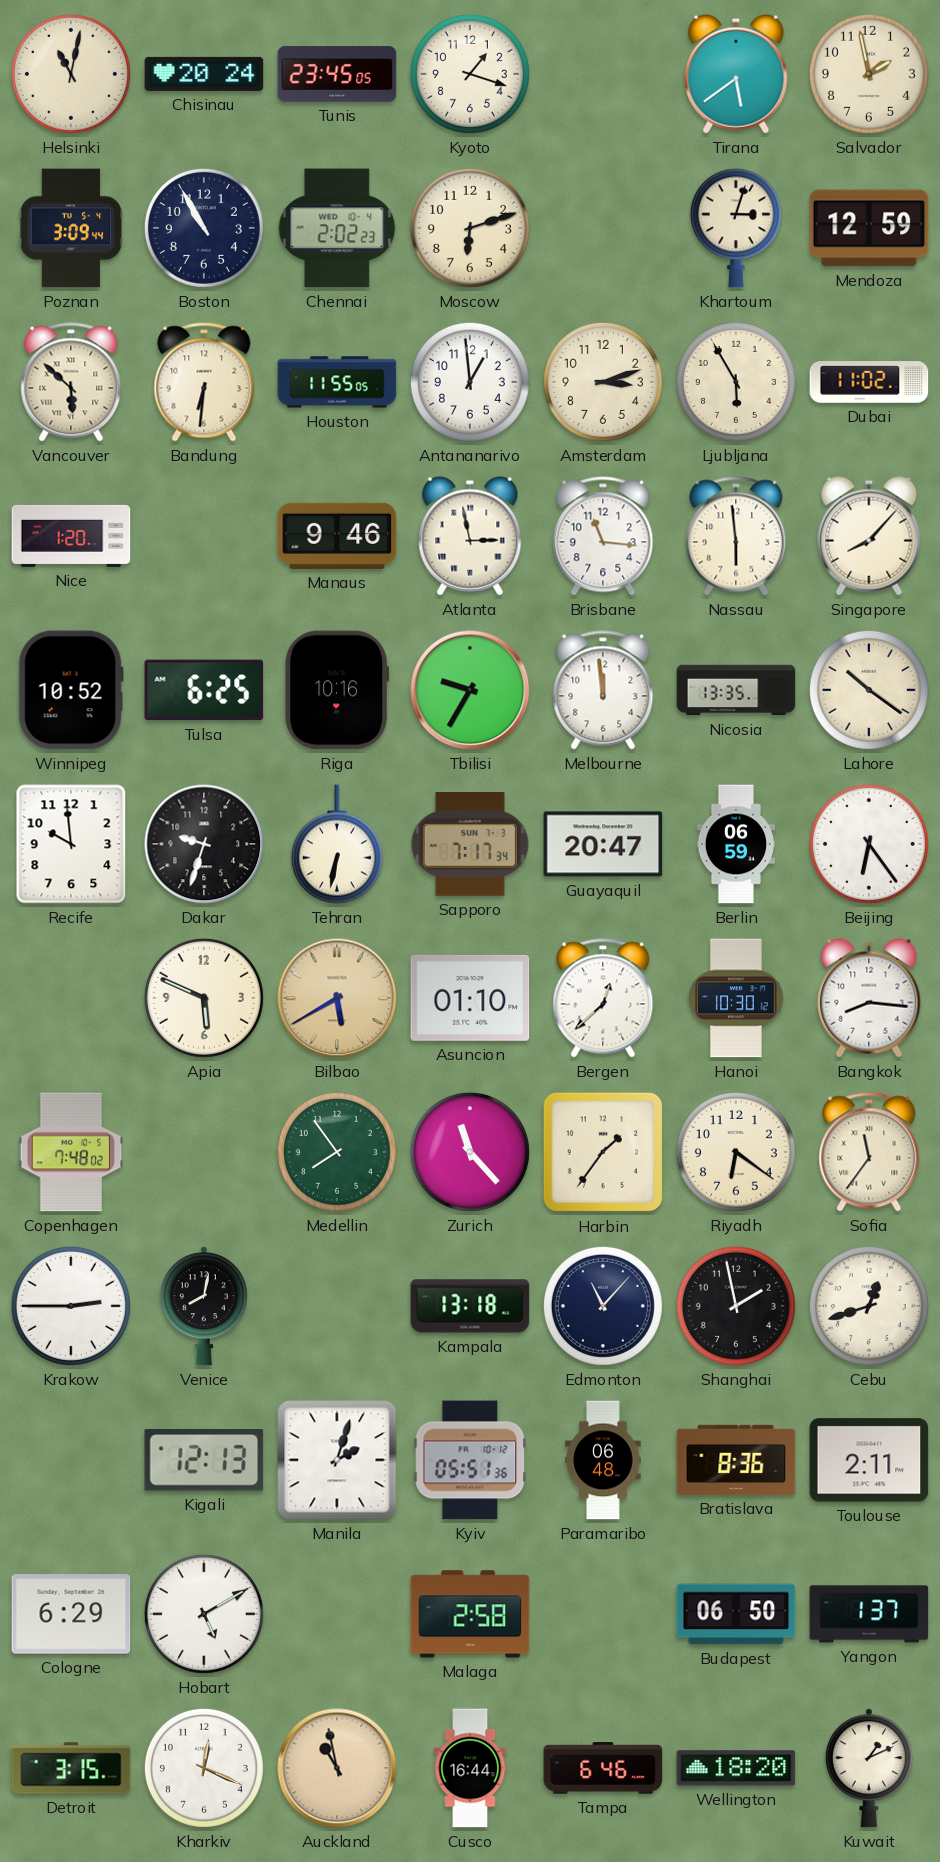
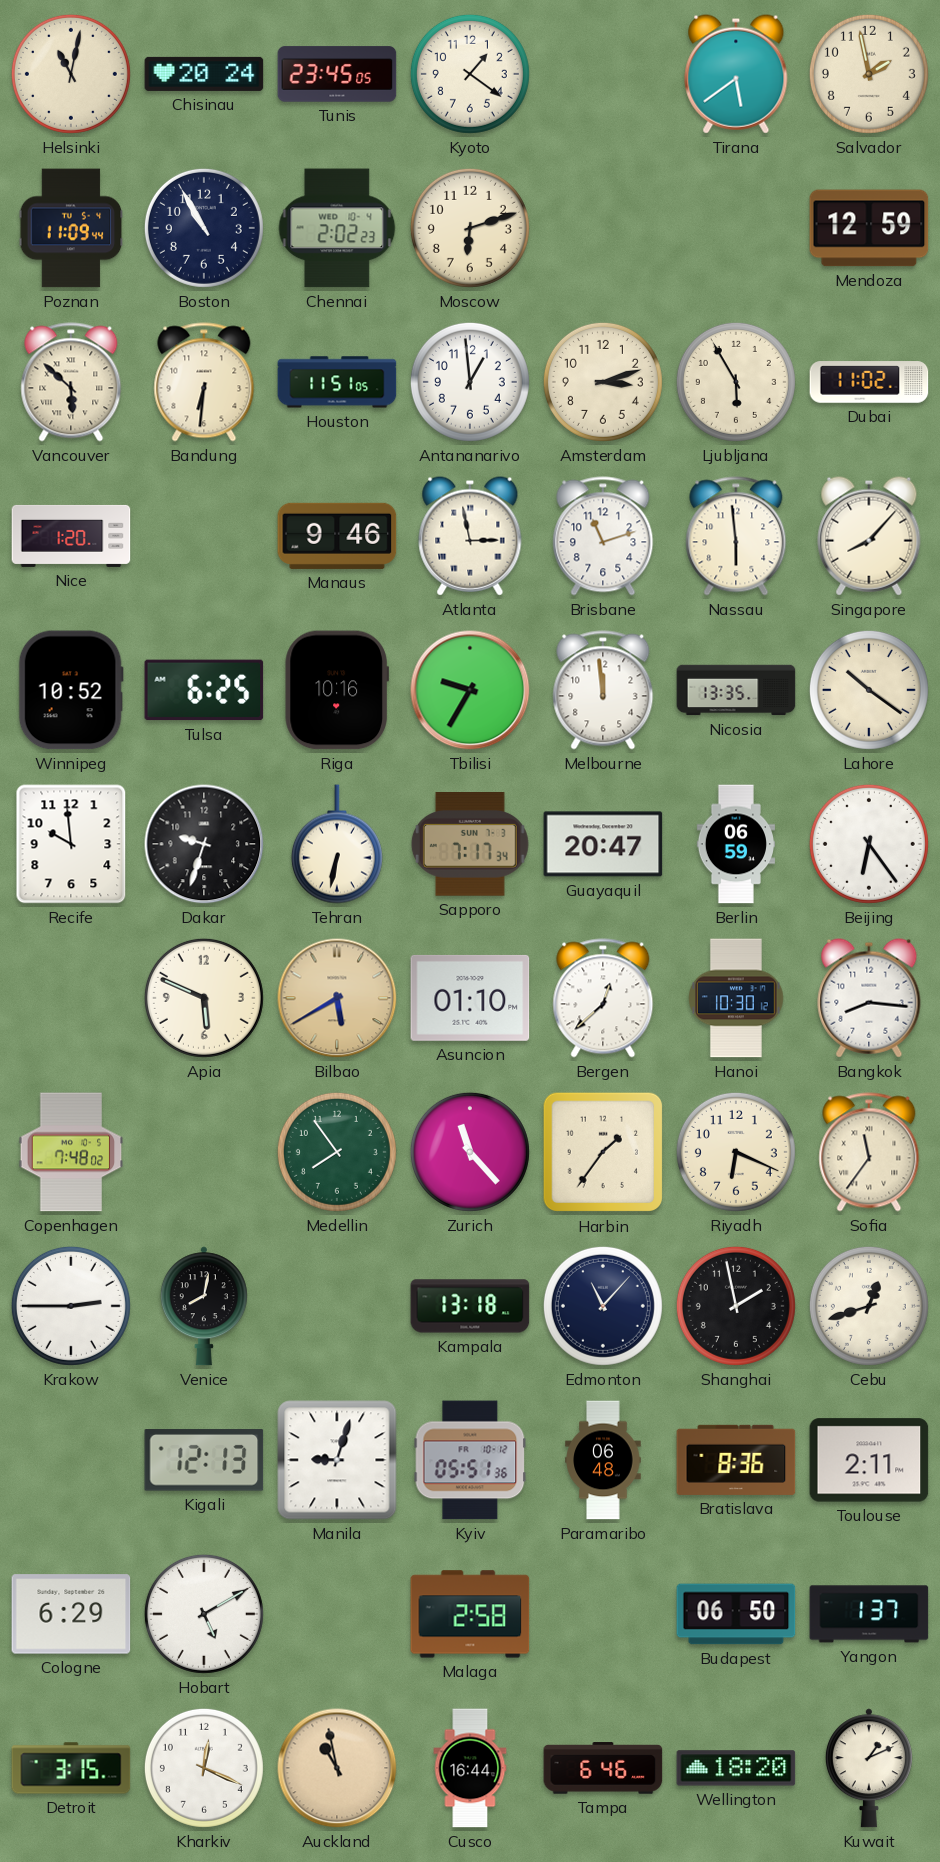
Kyoto: 1:18 -> 1:21 (470, 74)
Poznan: 3:09 -> 11:09 (71, 228)
Khartoum: 3:03 -> none (736, 228)
Houston: 11:55 -> 11:51 (337, 382)
Brisbane: 11:16 -> 11:12 (603, 536)
Riyadh: 6:21 -> 6:19 (736, 1152)
Manila: 2:03 -> 9:03 (337, 1460)
